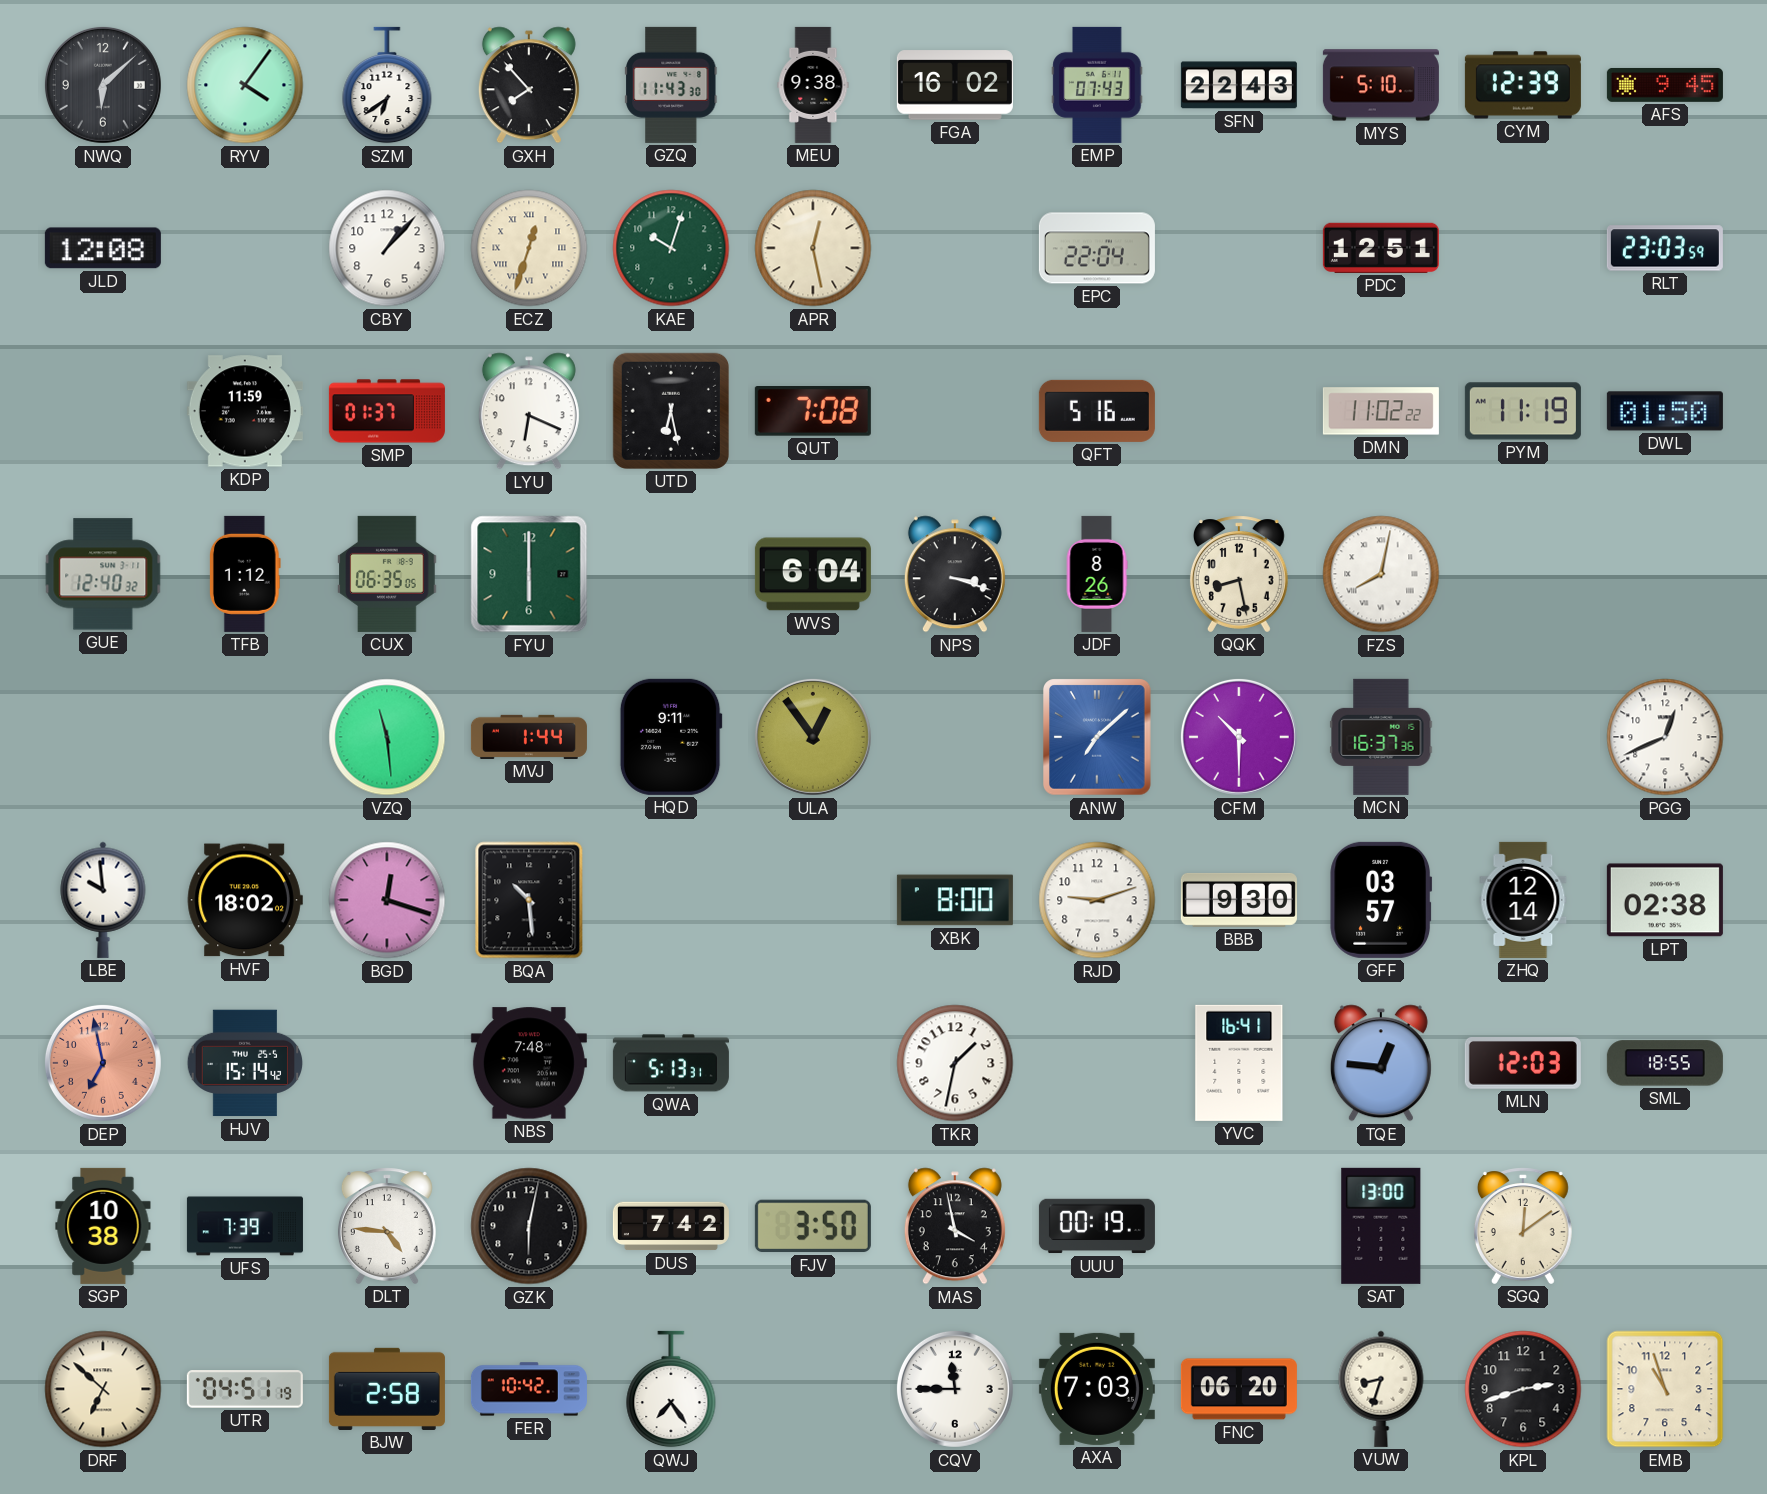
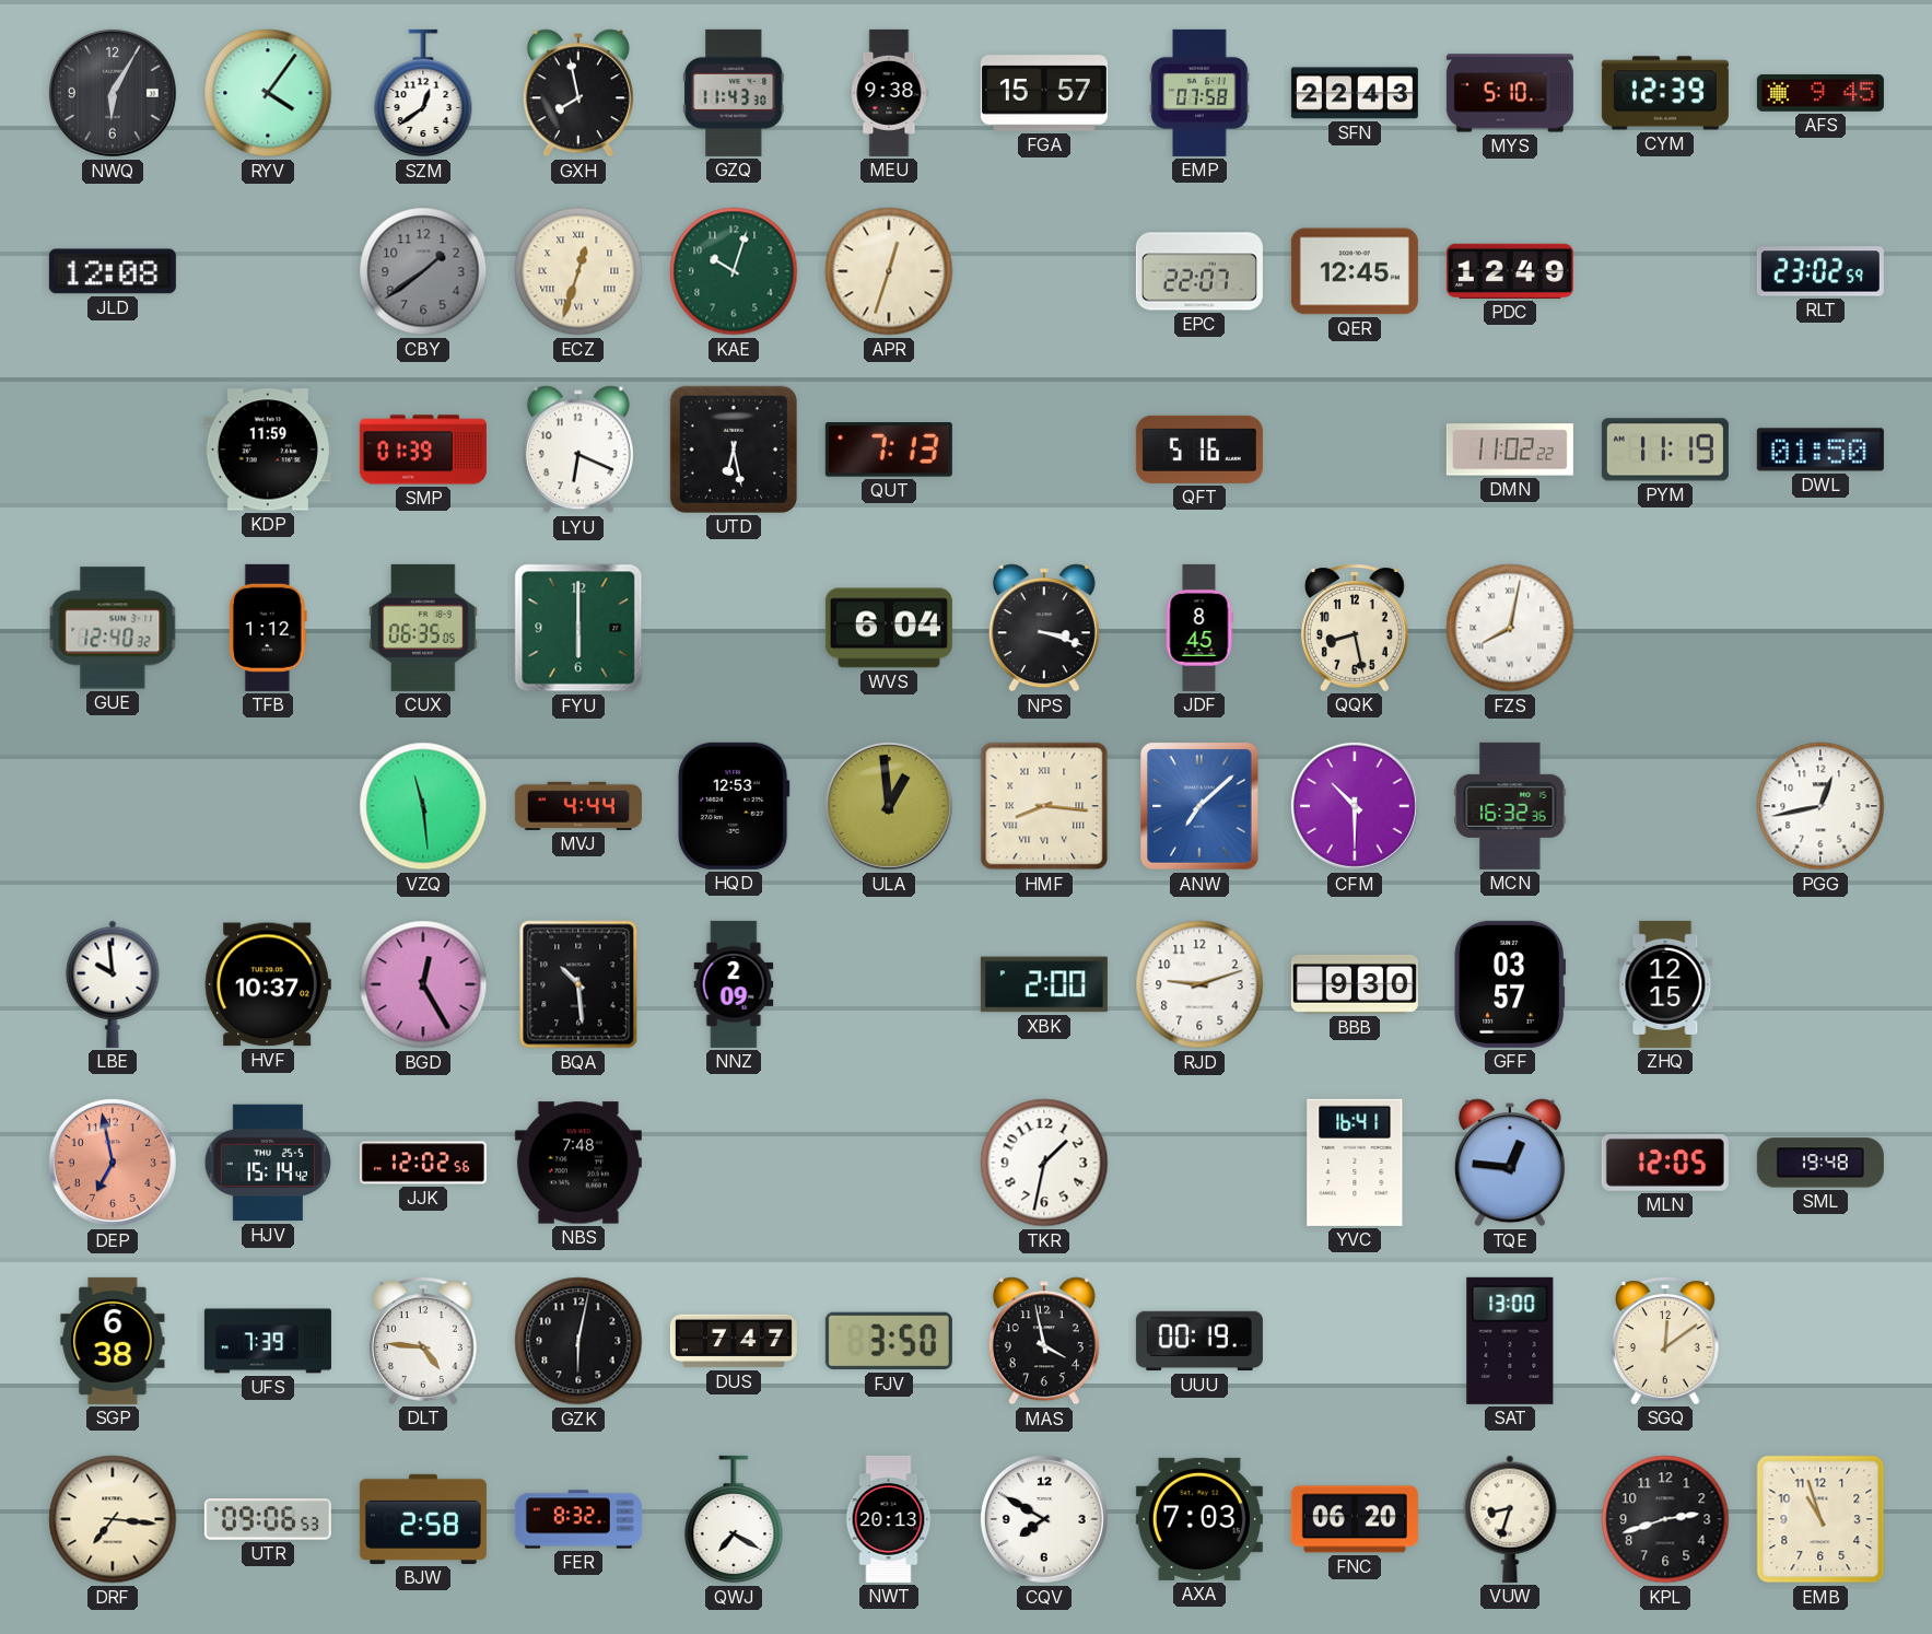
NWQ: 6:08 -> 6:05 (113, 93)
SZM: 6:39 -> 12:39 (423, 93)
GXH: 7:53 -> 7:58 (578, 93)
FGA: 16:02 -> 15:57 (1044, 93)
EMP: 07:43 -> 07:58 (1199, 93)
CBY: 1:07 -> 1:39 (423, 271)
CBY dial: white -> grey (423, 271)
APR: 12:28 -> 12:33 (889, 271)
EPC: 22:04 -> 22:07 (1199, 271)
QER: none -> 12:45 (1355, 271)
PDC: 12:51 -> 12:49 (1510, 271)
RLT: 23:03 -> 23:02 (1820, 271)
SMP: 01:37 -> 01:39 (423, 450)
QUT: 7:08 -> 7:13 (889, 451)
JDF: 8:26 -> 8:45 (1199, 628)
MVJ: 1:44 -> 4:44 (578, 806)
HQD: 9:11 -> 12:53 (734, 806)
ULA: 12:54 -> 12:59 (889, 806)
HMF: none -> 8:16 (1044, 806)
MCN: 16:37 -> 16:32 (1510, 806)
PGG: 12:41 -> 12:43 (1820, 806)
HVF: 18:02 -> 10:37 (268, 984)
BGD: 12:18 -> 12:25 (423, 984)
NNZ: none -> 2:09 (734, 984)
XBK: 8:00 -> 2:00 (1044, 984)
ZHQ: 12:14 -> 12:15 (1665, 984)
LPT: 02:38 -> none (1665, 900)
JJK: none -> 12:02 (423, 1163)
QWA: 5:13 -> none (671, 1063)
MLN: 12:03 -> 12:05 (1665, 1164)
SML: 18:55 -> 19:48 (1820, 1163)
SGP: 10:38 -> 6:38 (113, 1341)
DUS: 7:42 -> 7:47 (734, 1341)
DRF: 6:52 -> 7:16 (113, 1519)
UTR: 04:51 -> 09:06 (268, 1519)
FER: 10:42 -> 8:32 (578, 1519)
QWJ: 7:24 -> 7:20 (734, 1519)
NWT: none -> 20:13 (889, 1519)
CQV: 11:45 -> 7:50 (1044, 1519)
